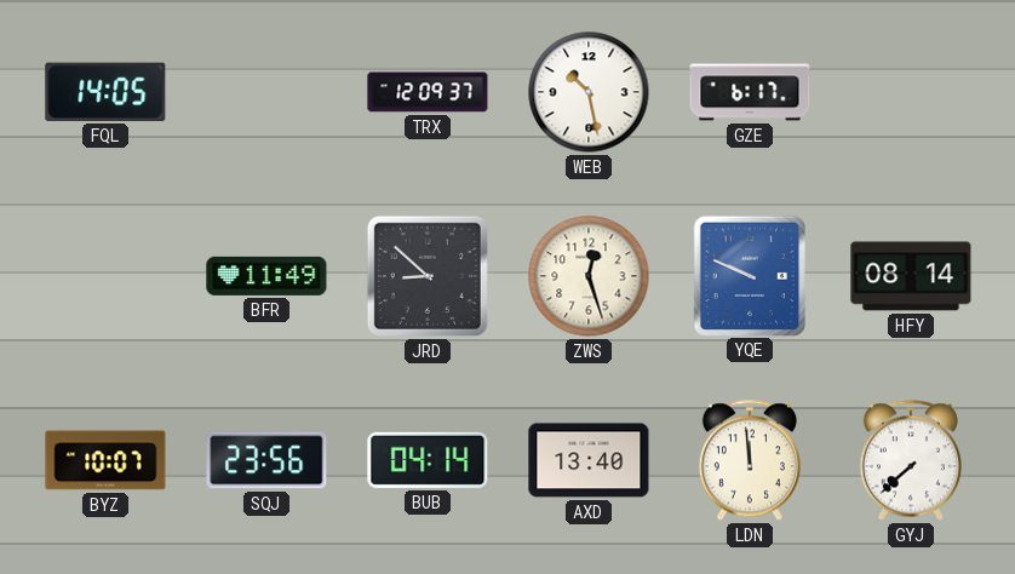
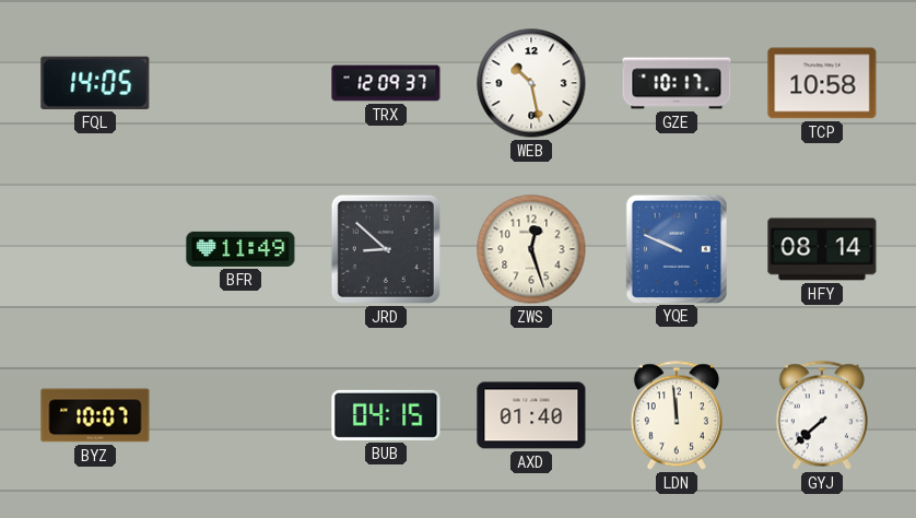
GZE: 6:17 -> 10:17 (677, 83)
TCP: none -> 10:58 (822, 83)
SQJ: 23:56 -> none (266, 460)
BUB: 04:14 -> 04:15 (386, 415)
AXD: 13:40 -> 01:40 (531, 415)
